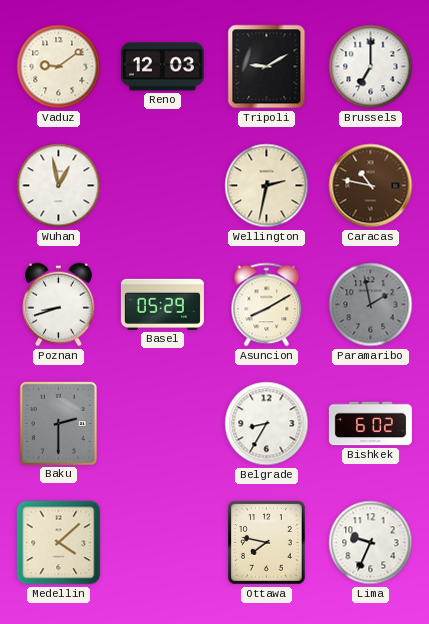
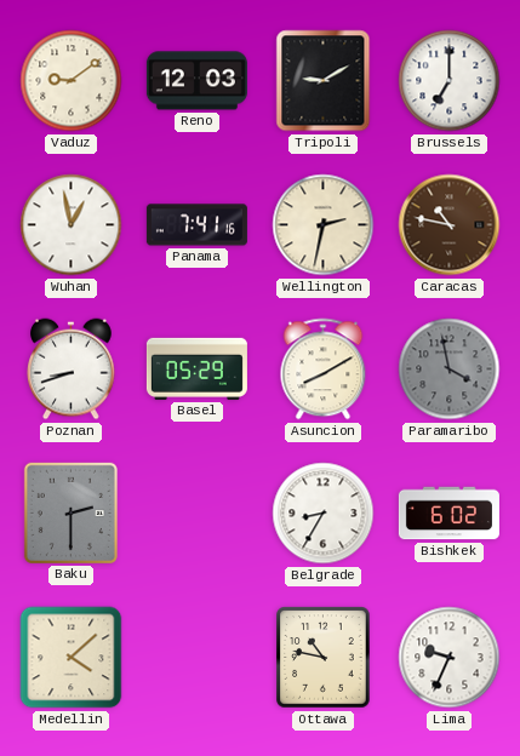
Panama: none -> 7:41 (196, 225)
Paramaribo: 1:58 -> 3:58 (450, 370)
Ottawa: 7:47 -> 10:47 (324, 658)
